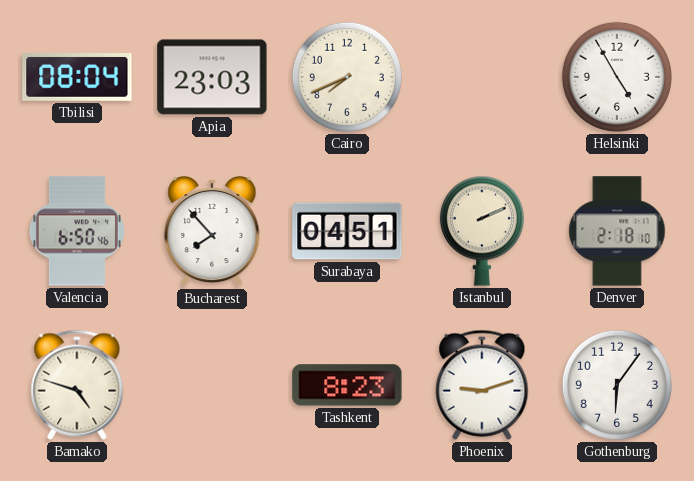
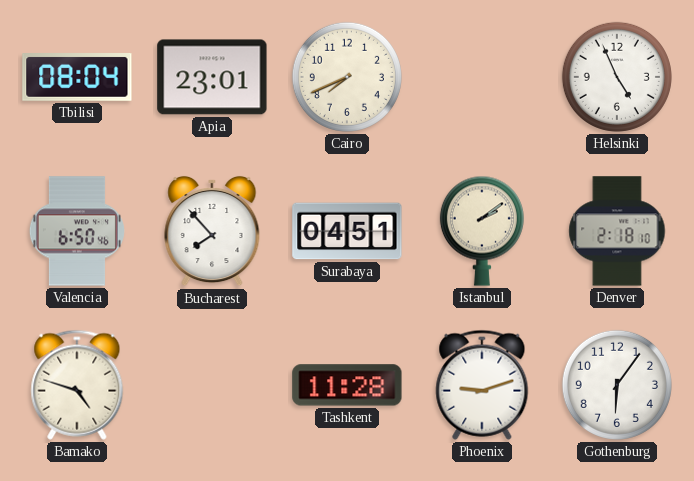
Apia: 23:03 -> 23:01 (212, 77)
Helsinki: 4:55 -> 4:56 (617, 77)
Istanbul: 2:11 -> 2:09 (482, 231)
Tashkent: 8:23 -> 11:28 (347, 385)
